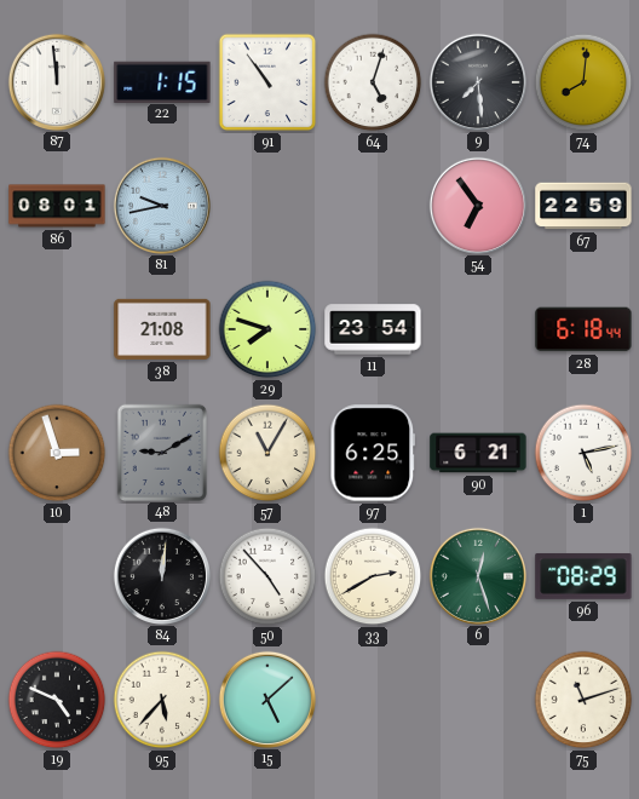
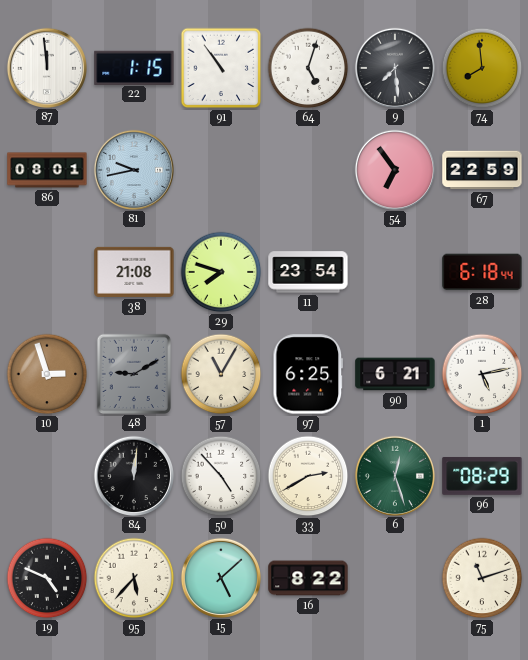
74: 8:01 -> 7:59 (482, 68)
16: none -> 8:22 (308, 578)
